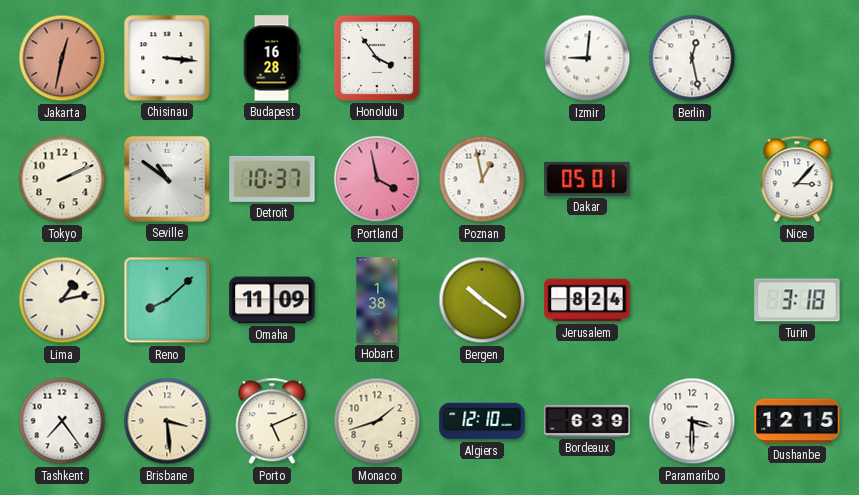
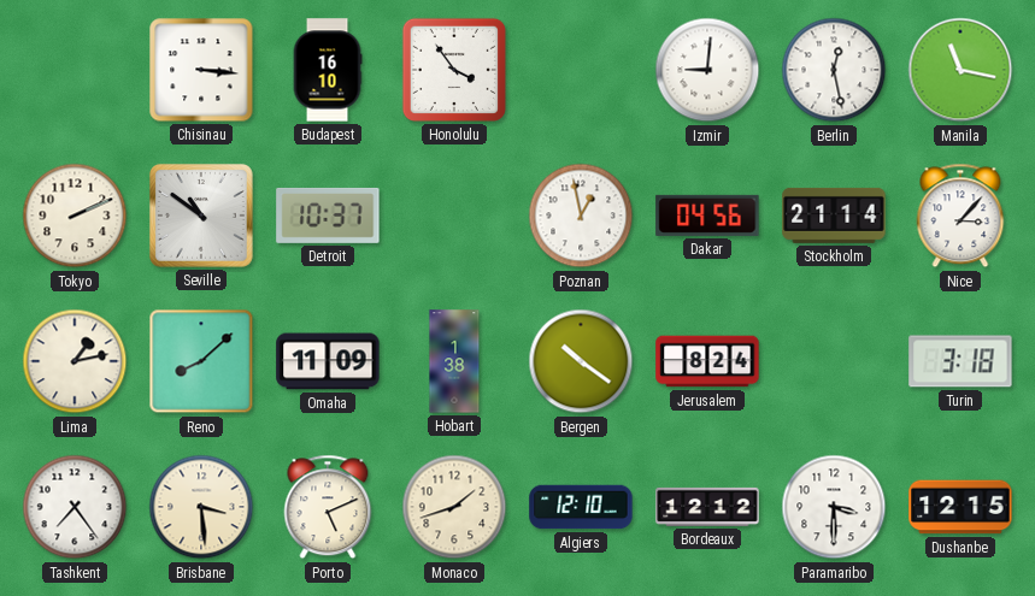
Jakarta: 12:32 -> none (62, 58)
Budapest: 16:28 -> 16:10 (328, 70)
Manila: none -> 11:17 (960, 70)
Portland: 3:58 -> none (377, 179)
Dakar: 05:01 -> 04:56 (707, 216)
Stockholm: none -> 21:14 (834, 216)
Bordeaux: 6:39 -> 12:12 (707, 507)
